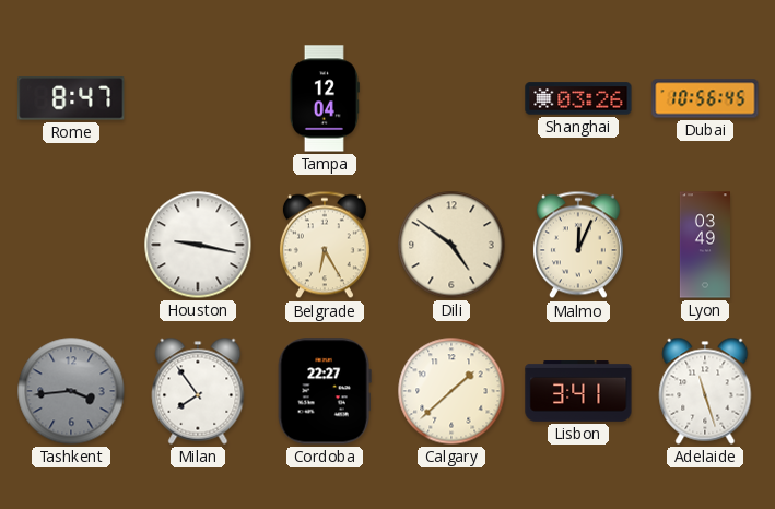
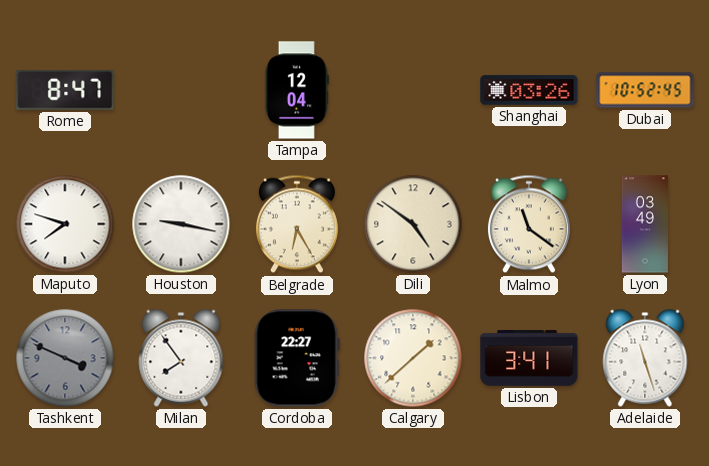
Dubai: 10:56 -> 10:52 (645, 90)
Maputo: none -> 7:48 (65, 224)
Malmo: 12:04 -> 11:21 (529, 224)
Tashkent: 3:44 -> 3:49 (65, 358)
